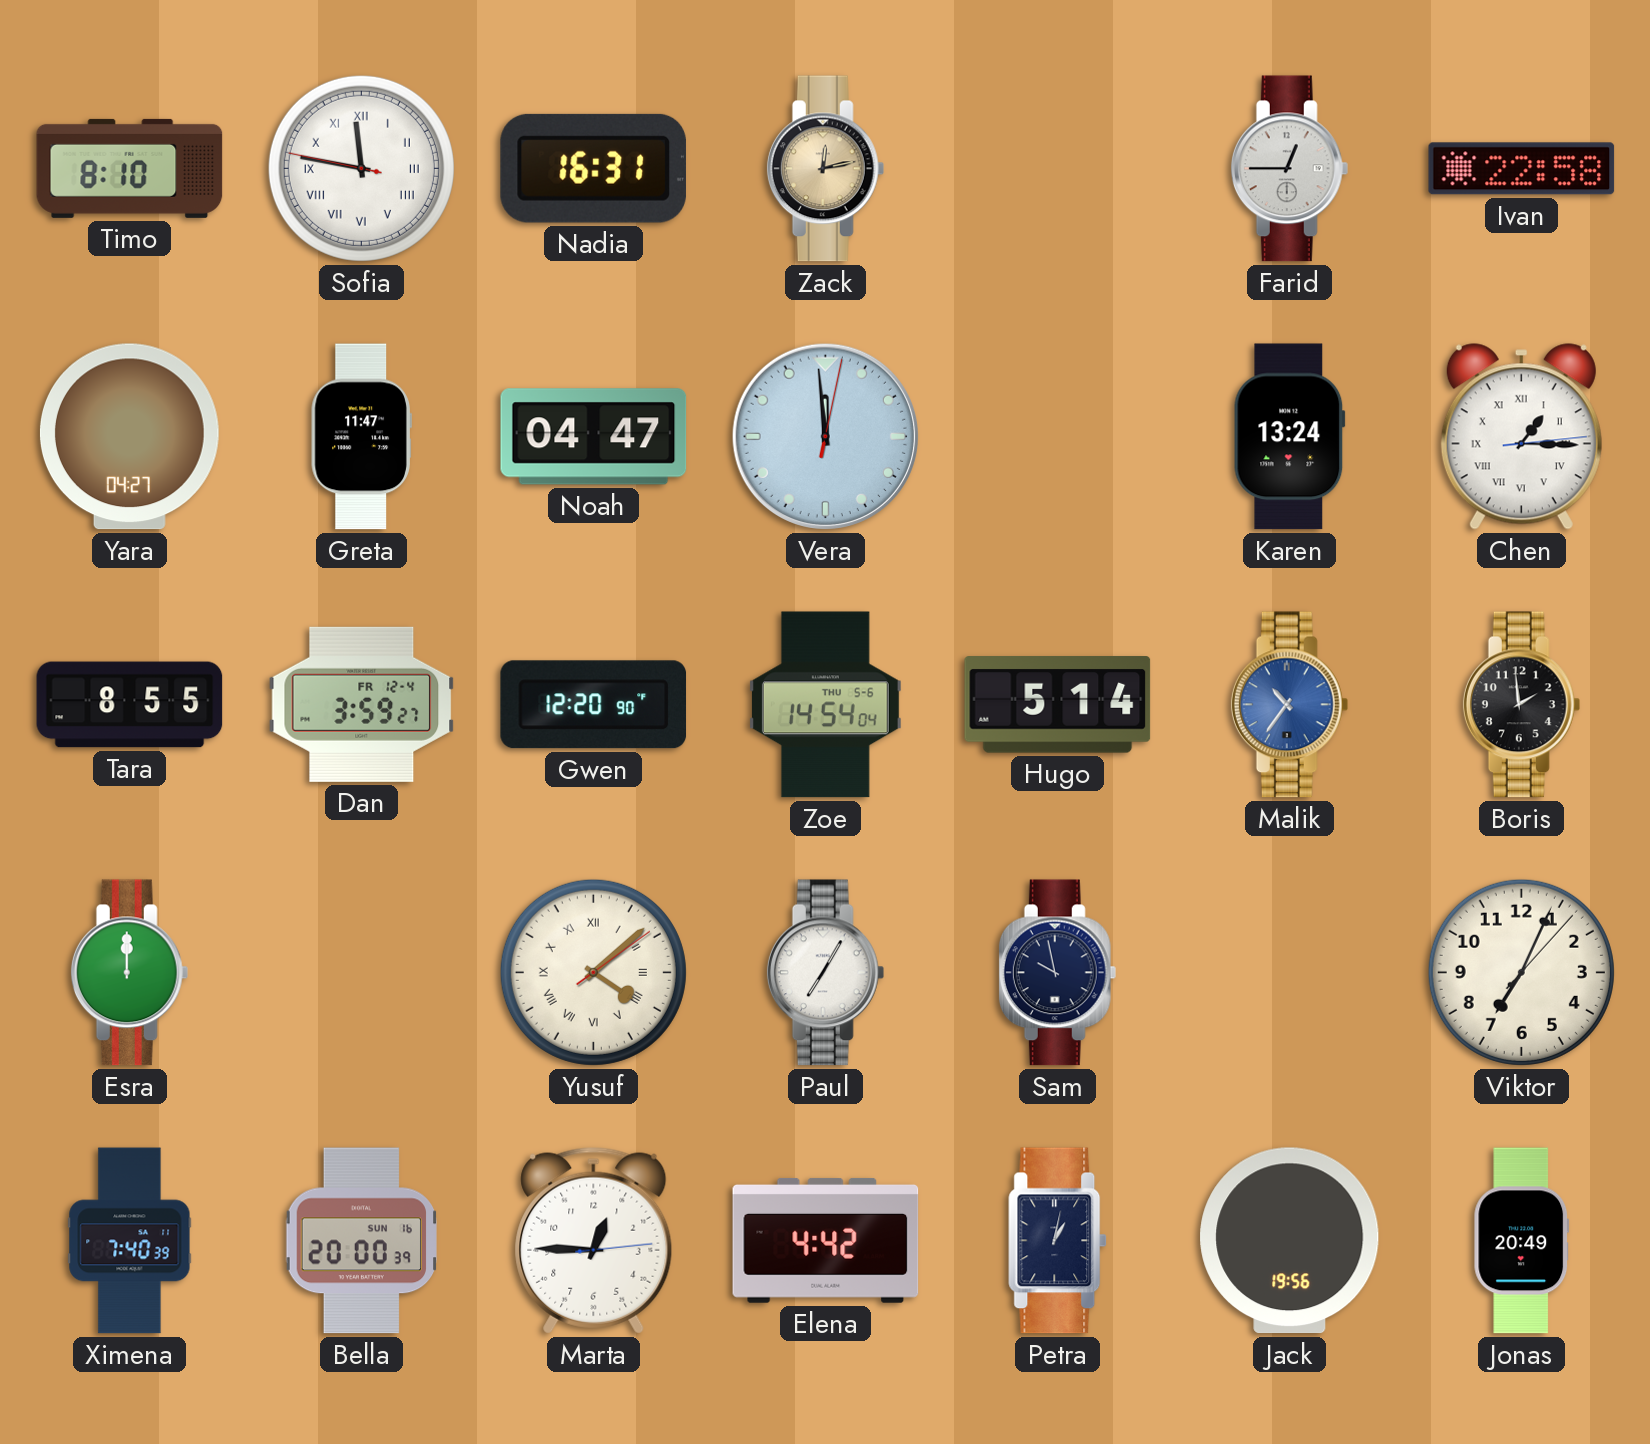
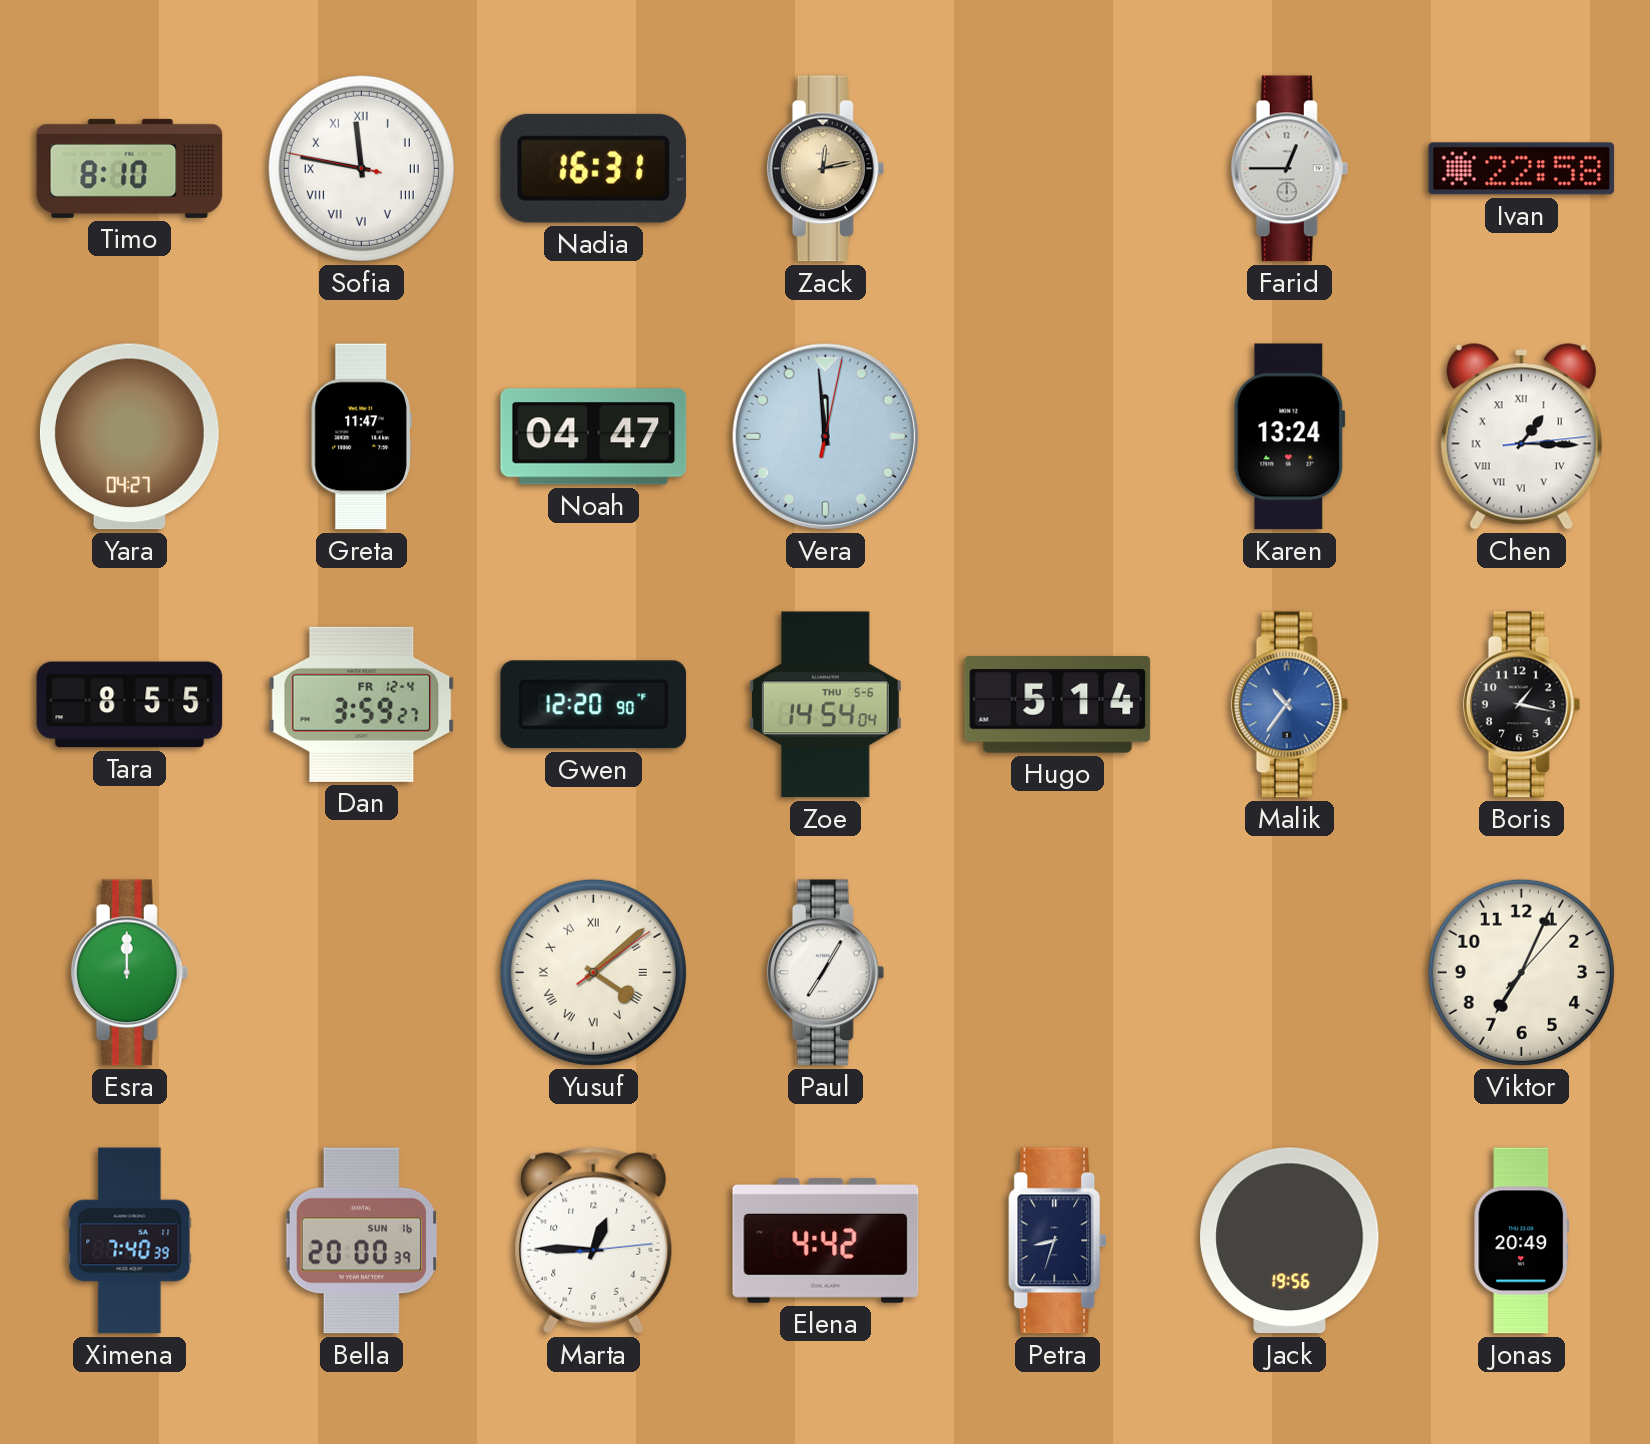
Boris: 1:59 -> 1:17 (1522, 705)
Sam: 9:58 -> none (1058, 973)
Petra: 1:02 -> 8:33 (1058, 1241)
